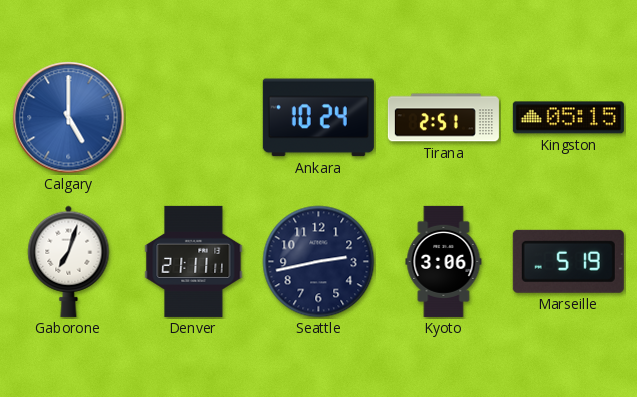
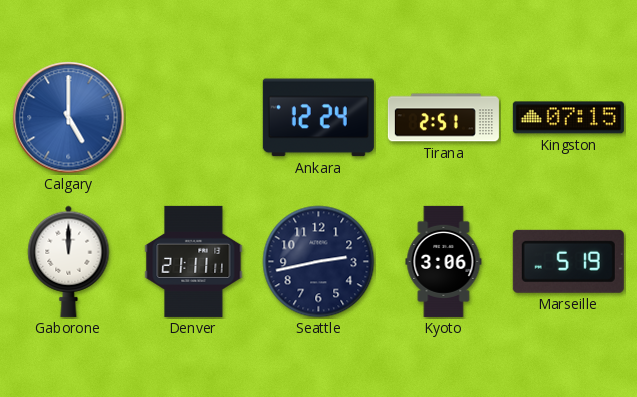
Ankara: 10:24 -> 12:24 (318, 118)
Kingston: 05:15 -> 07:15 (568, 118)
Gaborone: 7:03 -> 12:00 (69, 261)
